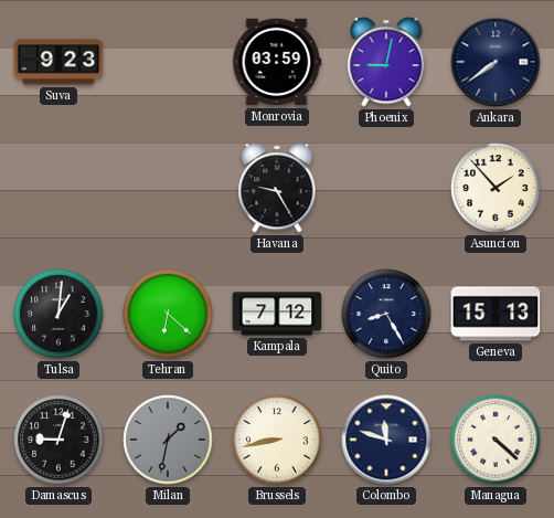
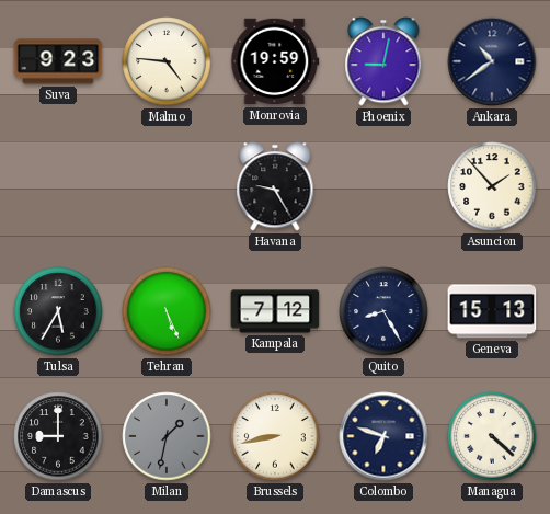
Malmo: none -> 4:46 (167, 61)
Monrovia: 03:59 -> 19:59 (275, 61)
Ankara: 7:39 -> 10:39 (492, 61)
Tulsa: 1:01 -> 5:35 (58, 311)
Tehran: 6:22 -> 5:26 (167, 311)
Damascus: 9:03 -> 9:00 (58, 436)
Colombo: 11:48 -> 6:48 (383, 436)
